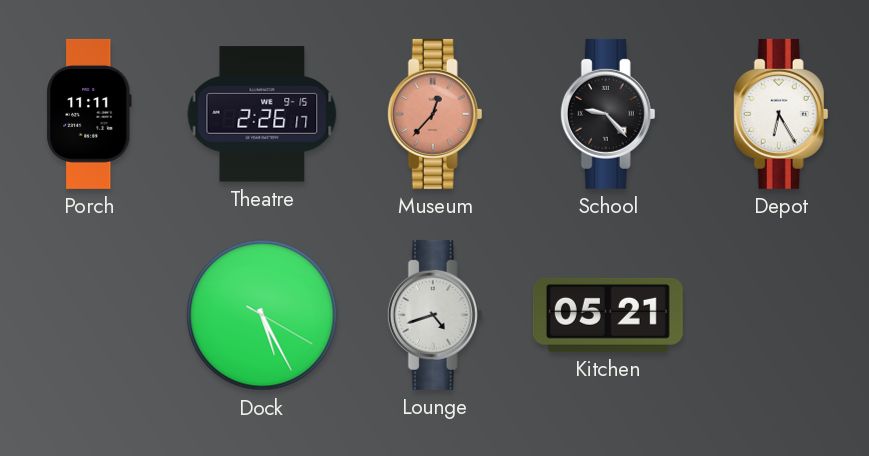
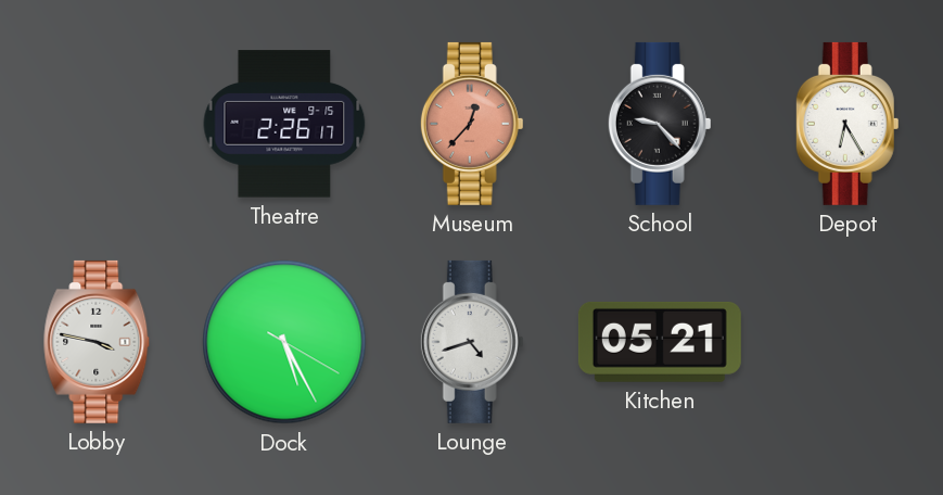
Porch: 11:11 -> none (90, 114)
Lobby: none -> 3:47 (97, 342)
